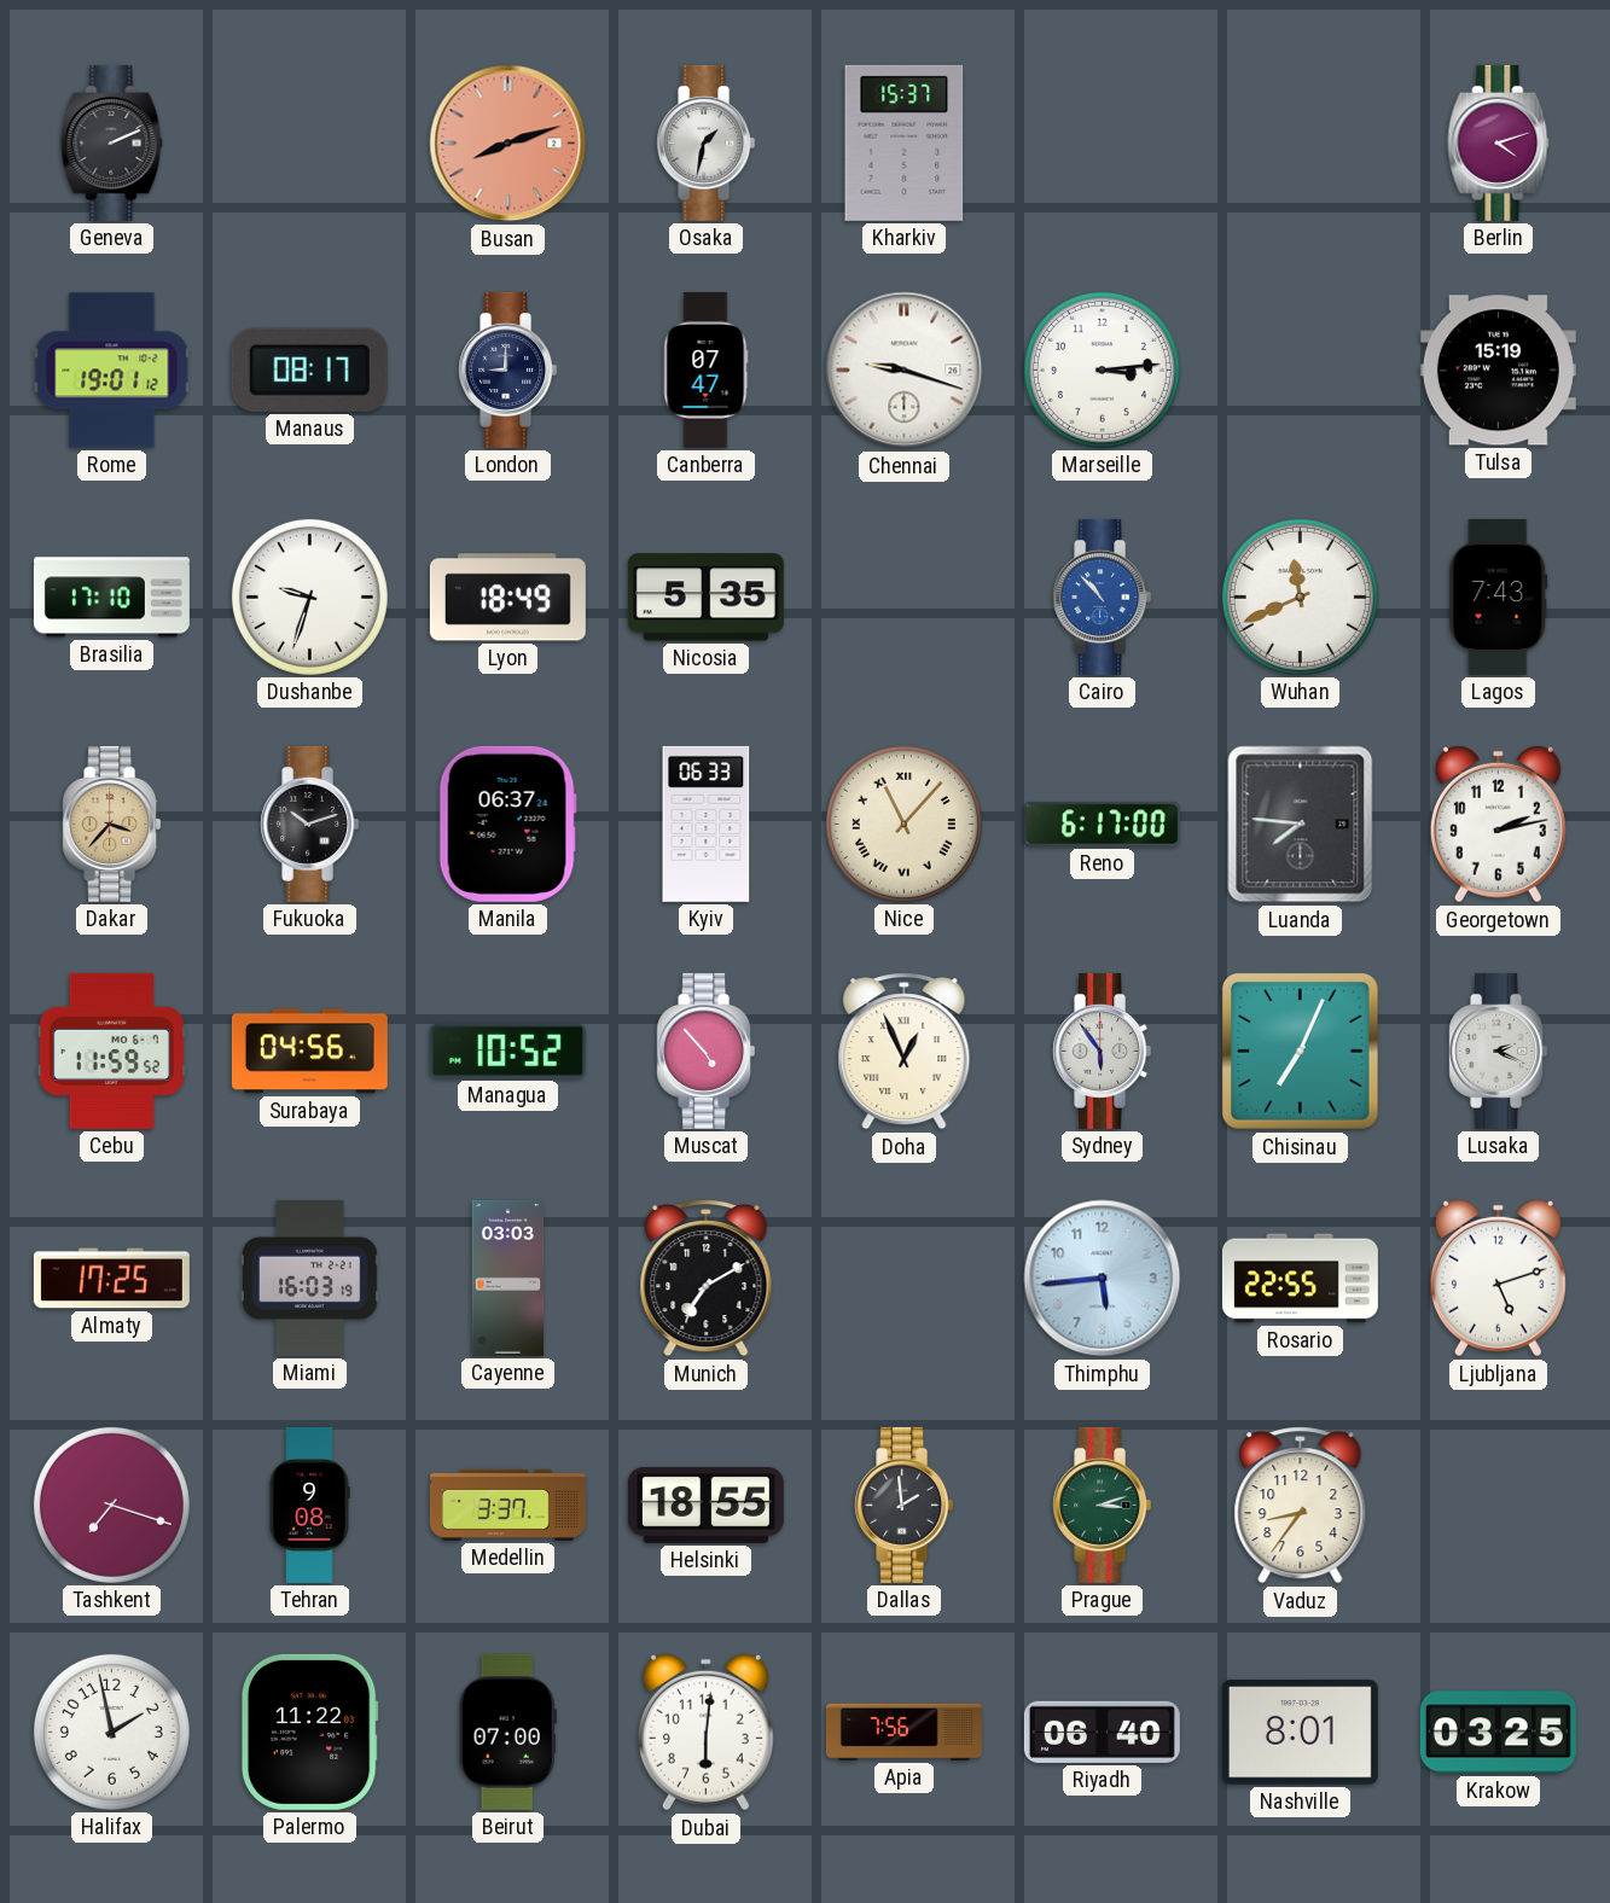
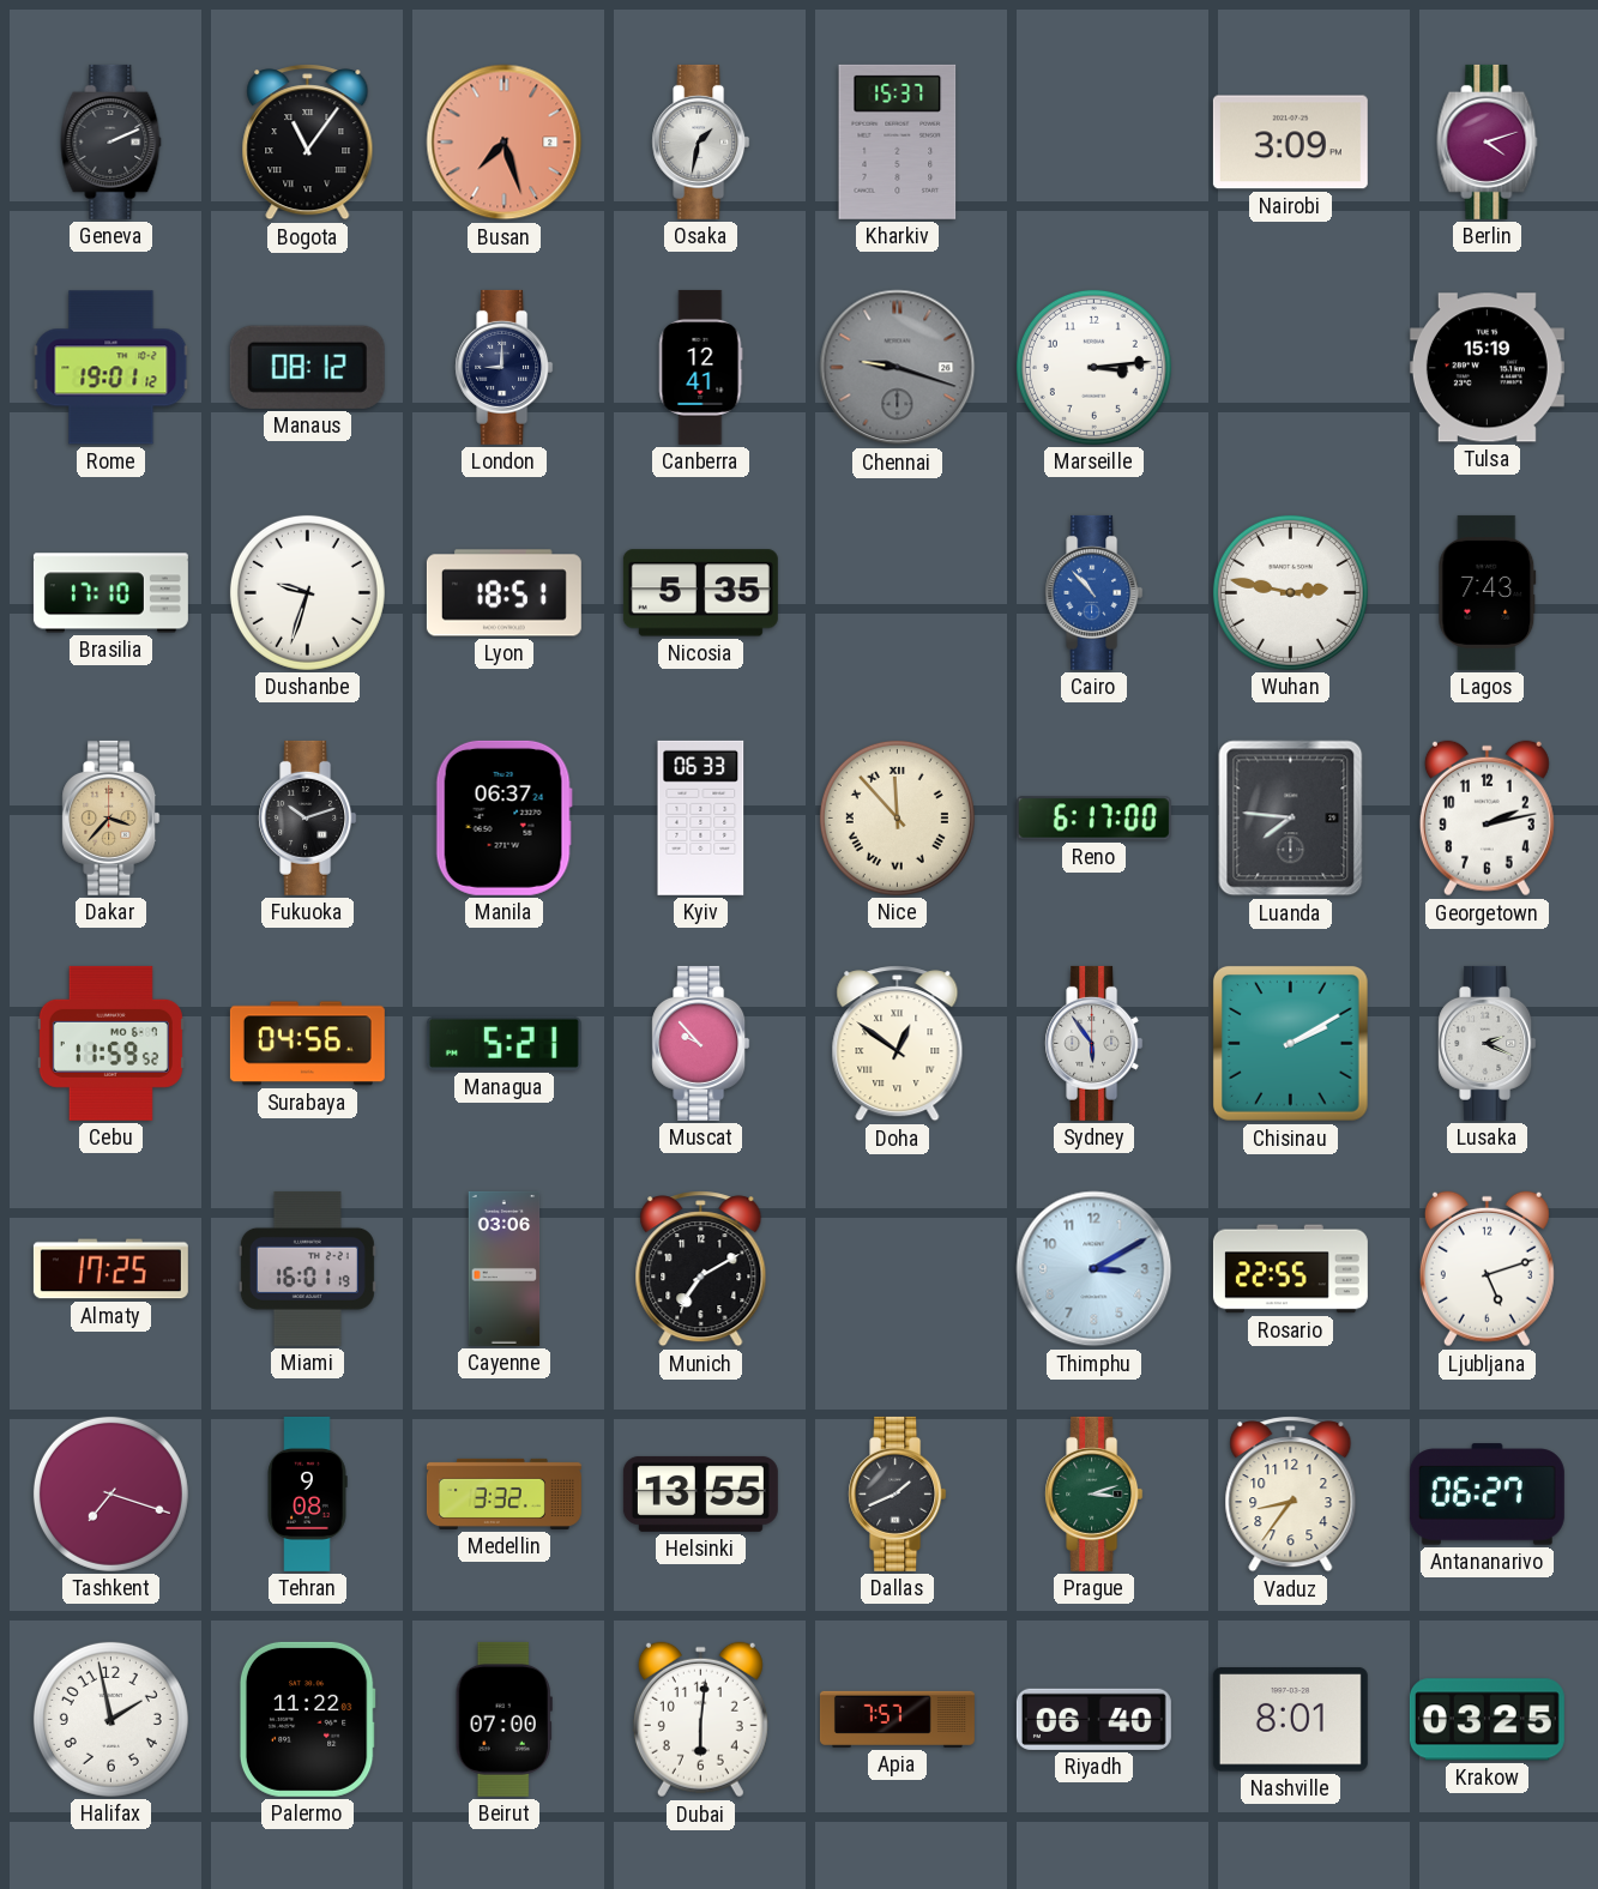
Bogota: none -> 11:06 (308, 143)
Busan: 8:12 -> 7:27 (505, 143)
Nairobi: none -> 3:09 (1290, 143)
Manaus: 08:17 -> 08:12 (307, 367)
Canberra: 07:47 -> 12:41 (700, 367)
Chennai dial: white -> grey (898, 368)
Lyon: 18:49 -> 18:51 (503, 593)
Wuhan: 11:41 -> 2:47 (1290, 592)
Nice: 11:07 -> 11:53 (897, 817)
Managua: 10:52 -> 5:21 (503, 1043)
Muscat: 4:53 -> 9:53 (701, 1043)
Doha: 12:56 -> 12:51 (898, 1044)
Chisinau: 7:04 -> 2:10 (1290, 1043)
Miami: 16:03 -> 16:01 (307, 1268)
Cayenne: 03:03 -> 03:06 (505, 1268)
Thimphu: 5:44 -> 3:10 (1095, 1269)
Medellin: 3:37 -> 3:32 (503, 1493)
Helsinki: 18:55 -> 13:55 (700, 1493)
Dallas: 1:59 -> 1:41 (898, 1493)
Antananarivo: none -> 06:27 (1487, 1495)
Apia: 7:56 -> 7:57 (897, 1719)
